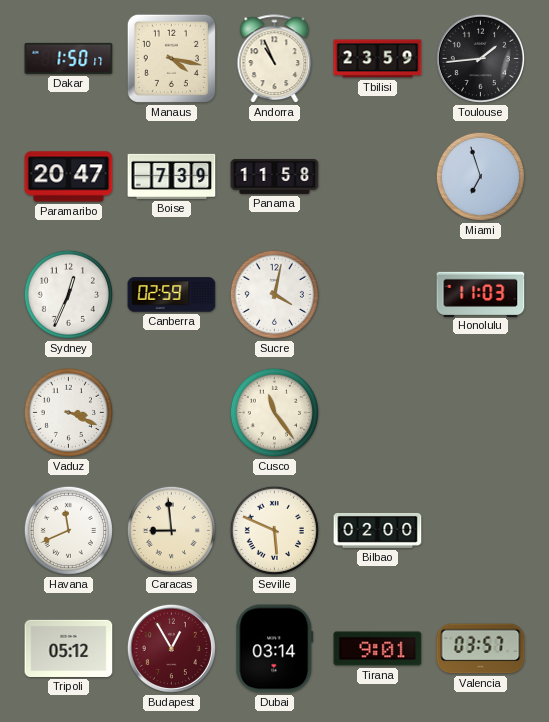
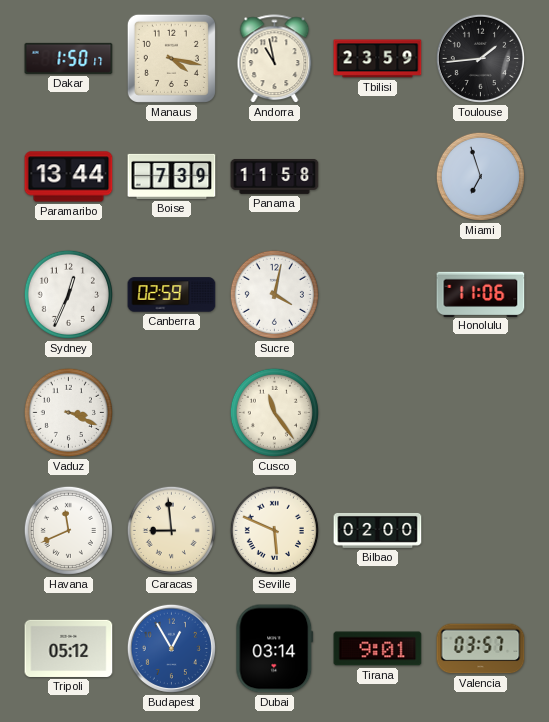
Andorra: 10:56 -> 10:58 (275, 59)
Paramaribo: 20:47 -> 13:44 (69, 177)
Honolulu: 11:03 -> 11:06 (481, 294)
Budapest dial: burgundy -> blue (171, 648)
